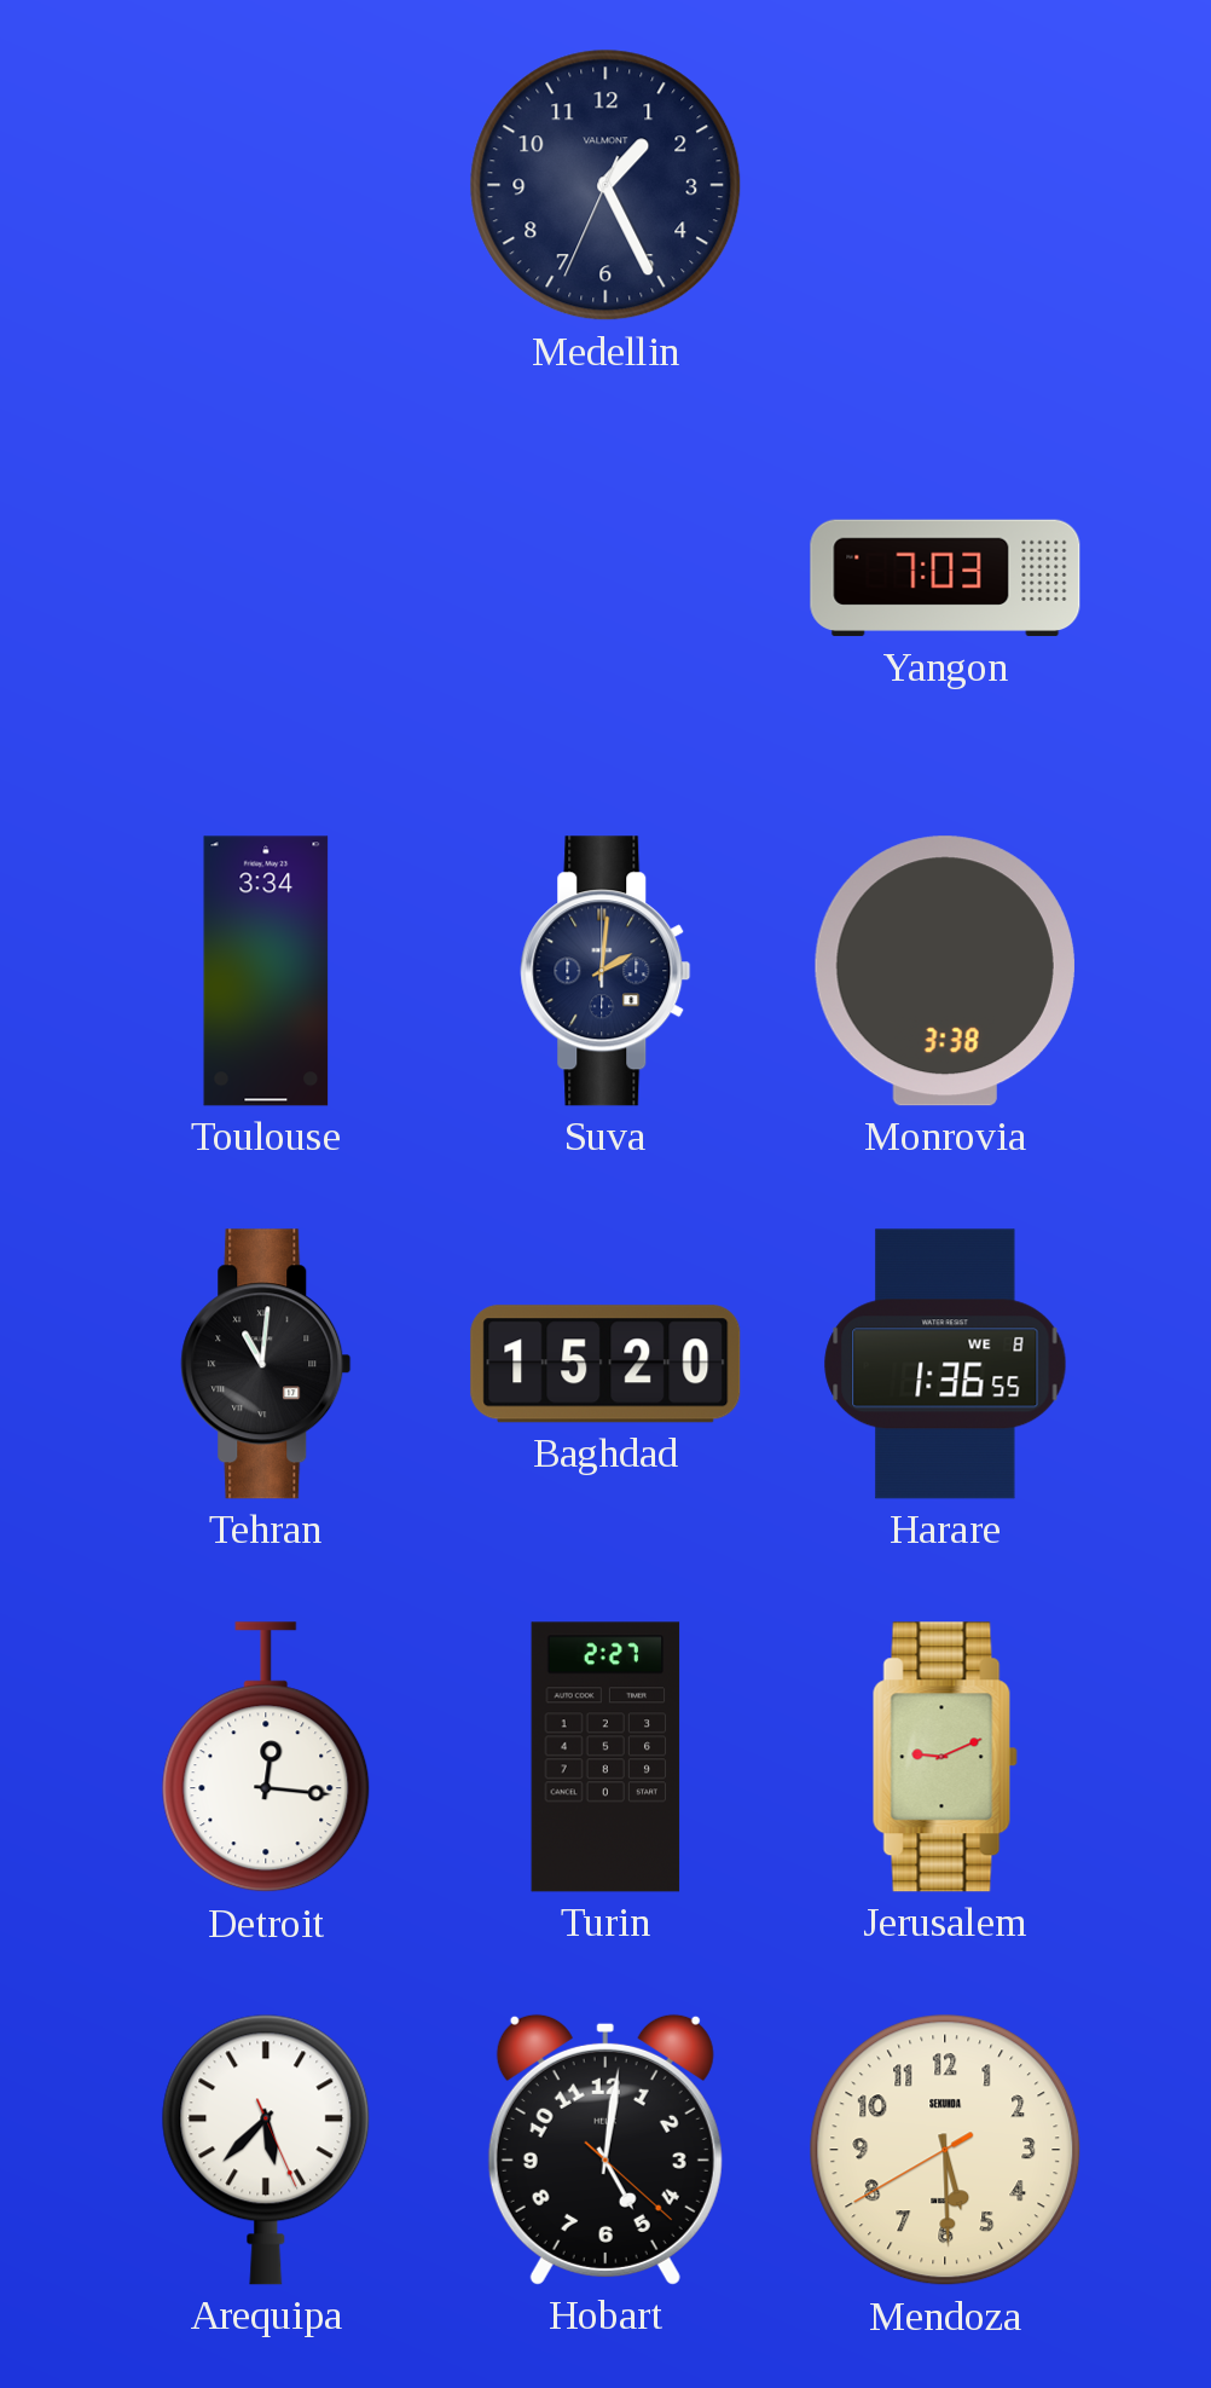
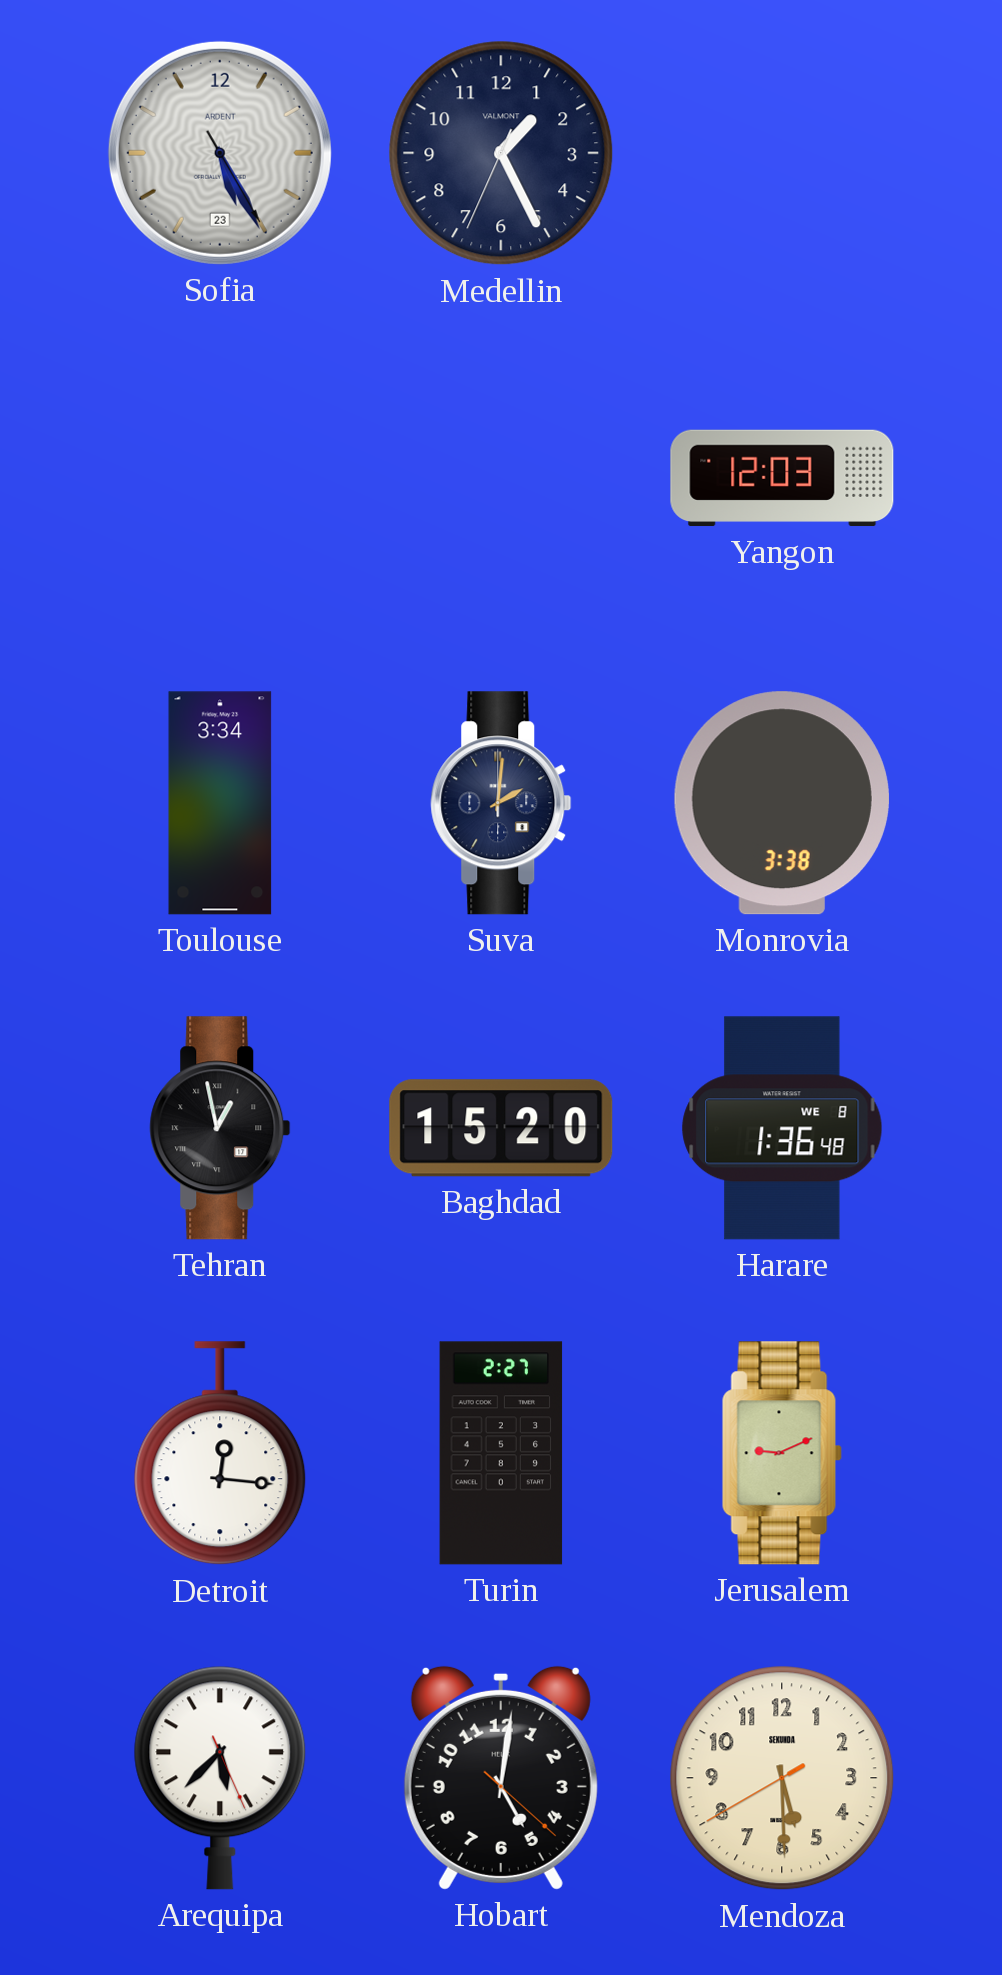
Sofia: none -> 5:25 (220, 153)
Yangon: 7:03 -> 12:03 (782, 478)
Tehran: 11:01 -> 12:58 (220, 1128)
Harare: 1:36:55 -> 1:36:48 (782, 1128)
